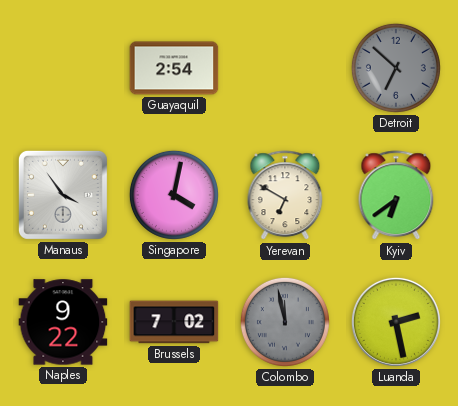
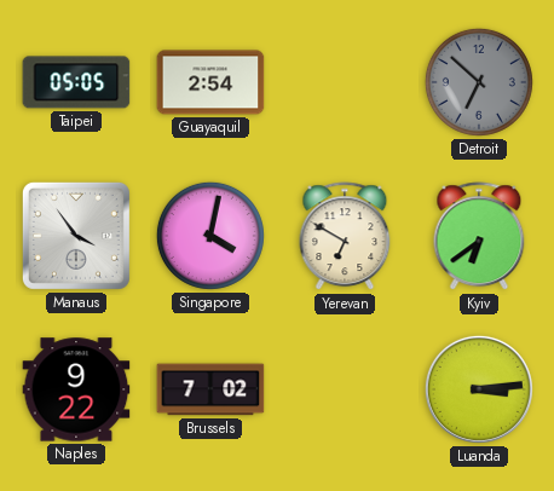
Taipei: none -> 05:05 (76, 82)
Colombo: 11:58 -> none (285, 322)
Luanda: 2:28 -> 3:14 (479, 389)
